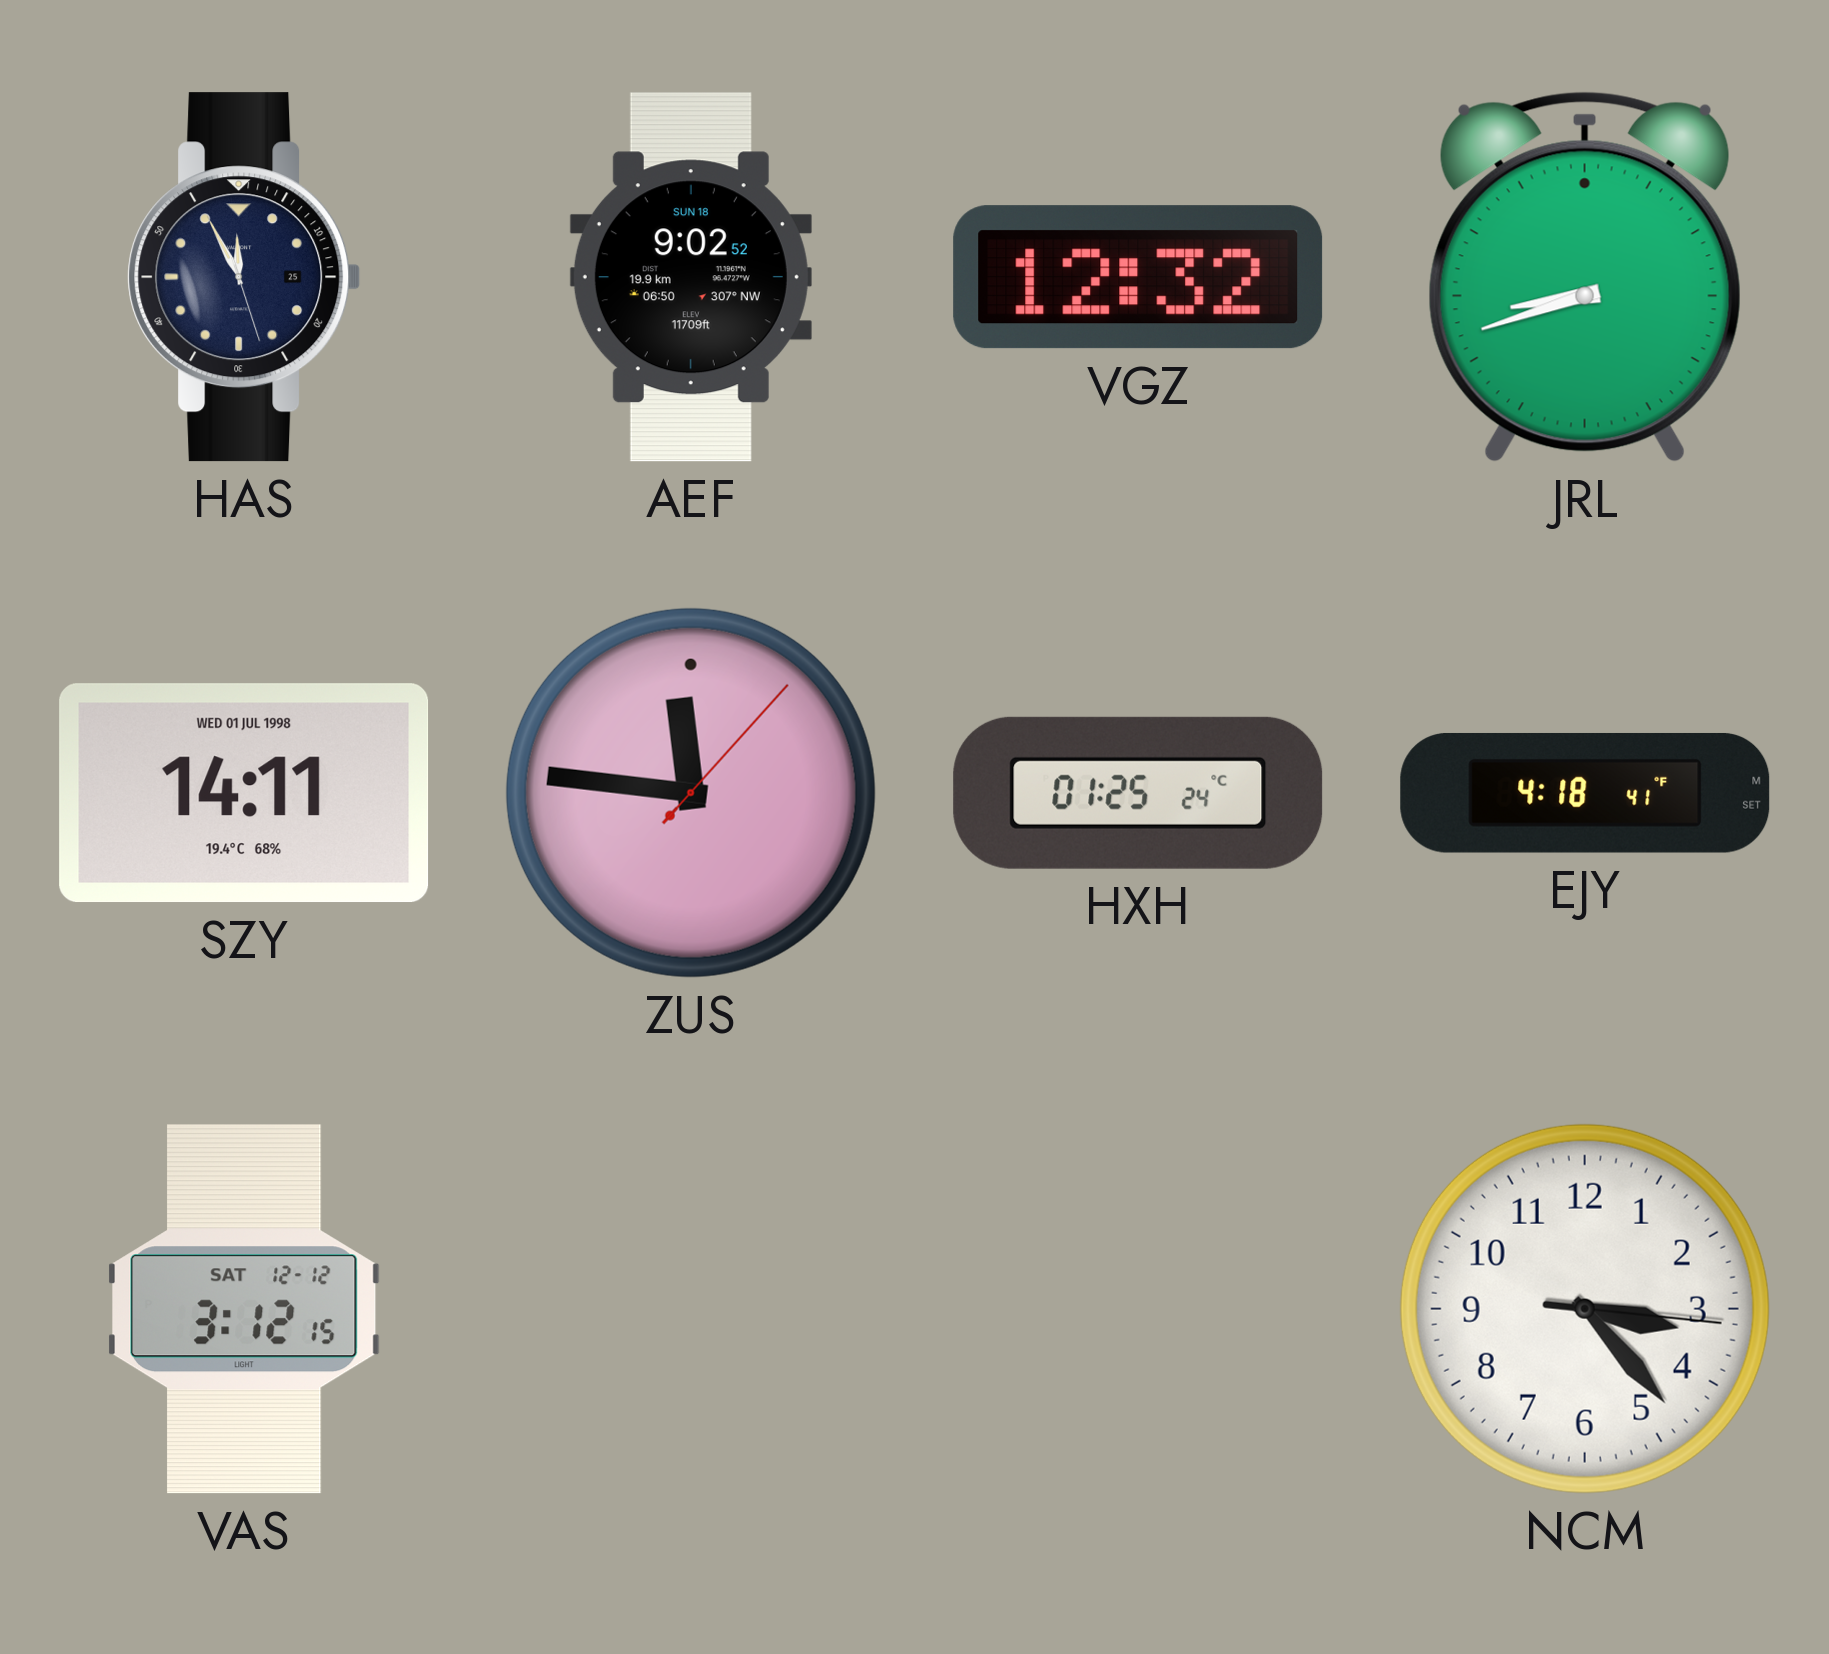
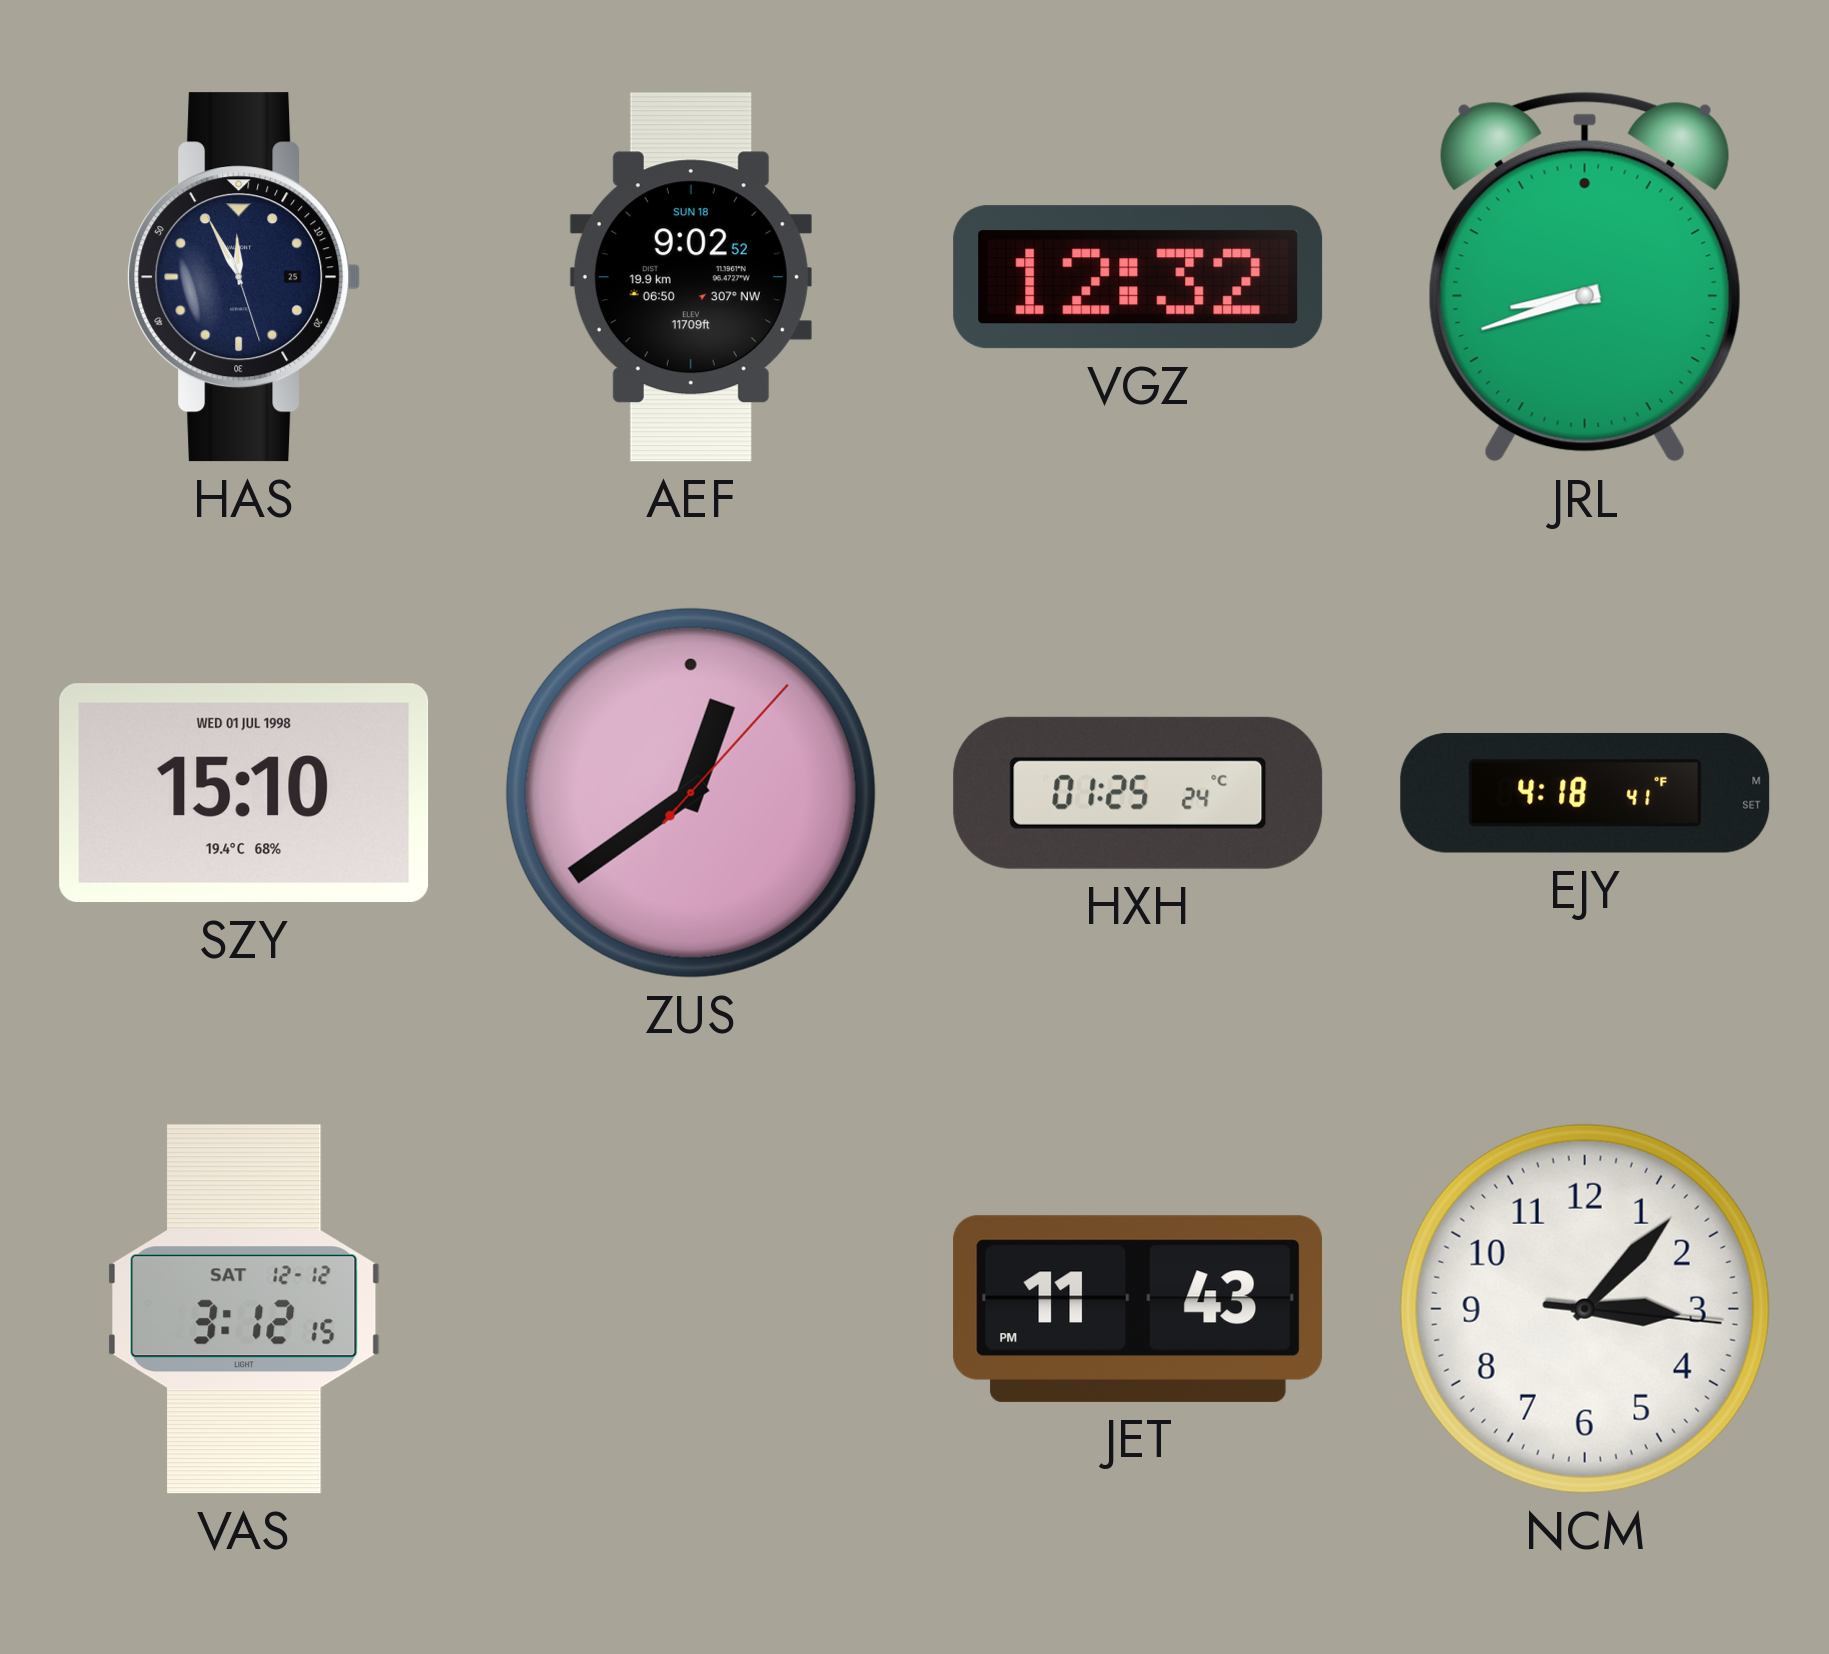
SZY: 14:11 -> 15:10 (244, 793)
ZUS: 11:46 -> 12:39 (691, 793)
JET: none -> 11:43 (1138, 1309)
NCM: 3:23 -> 3:07 (1585, 1309)
